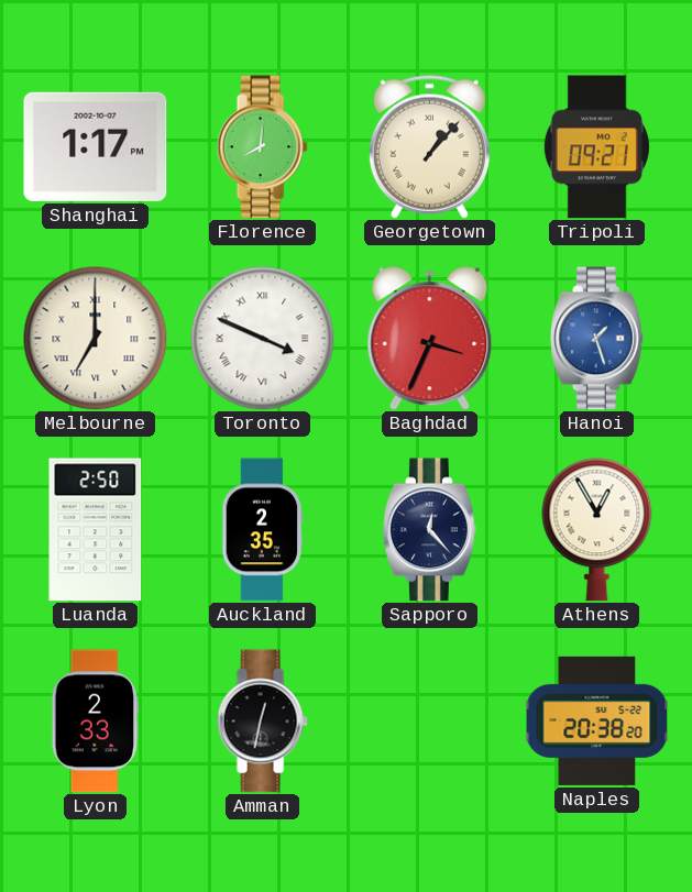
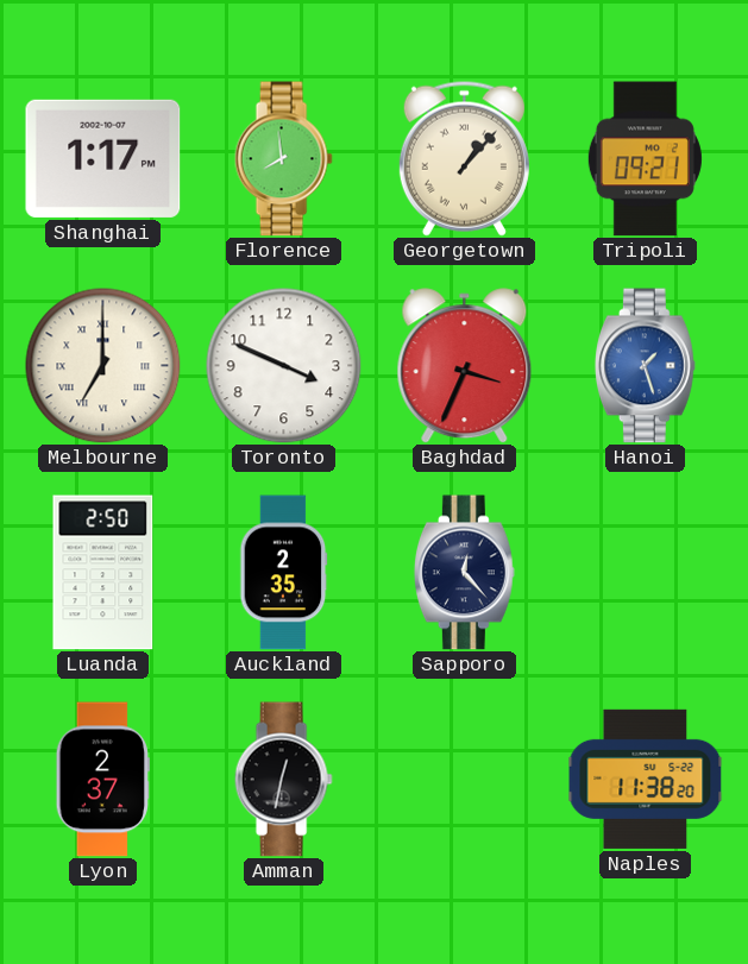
Florence: 8:01 -> 7:59 (283, 159)
Toronto numerals: Roman -> Arabic (284, 366)
Athens: 12:55 -> none (597, 530)
Lyon: 2:33 -> 2:37 (102, 780)
Naples: 20:38 -> 11:38 (646, 779)
